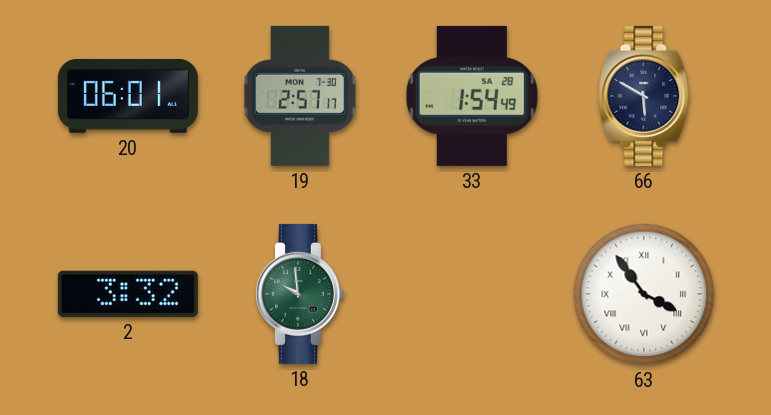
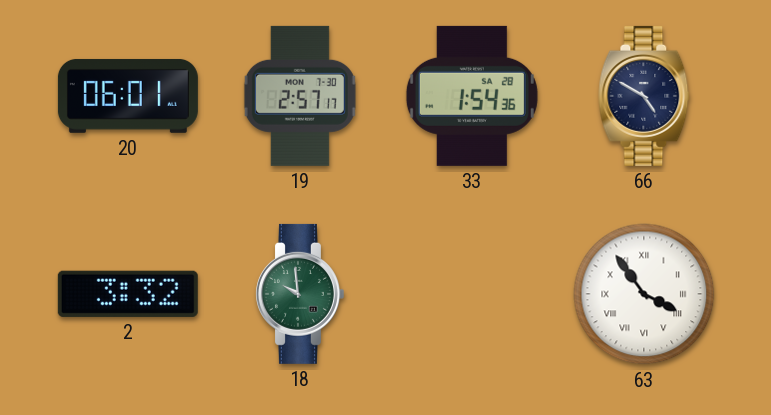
33: 1:54:49 -> 1:54:36 (472, 96)
66: 5:50 -> 4:50 (644, 96)
